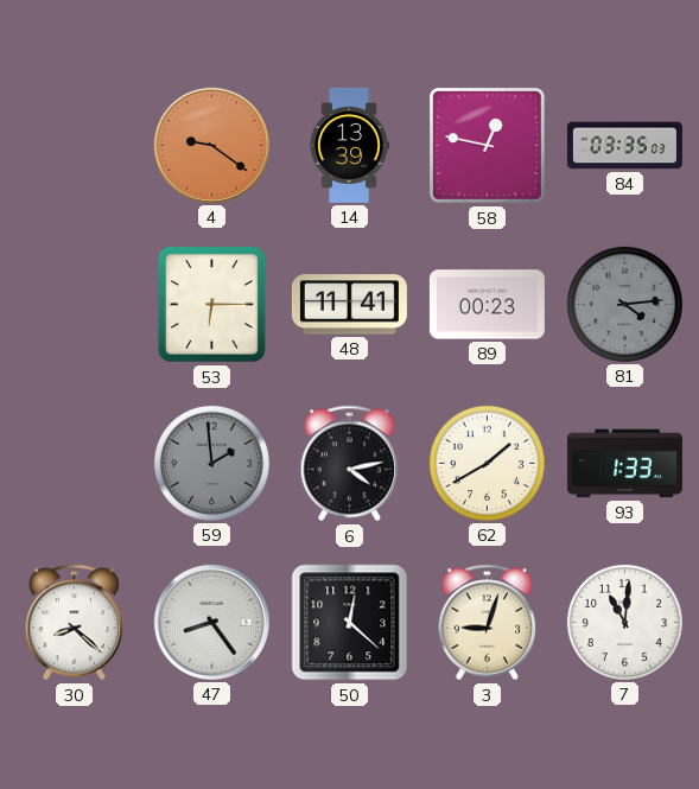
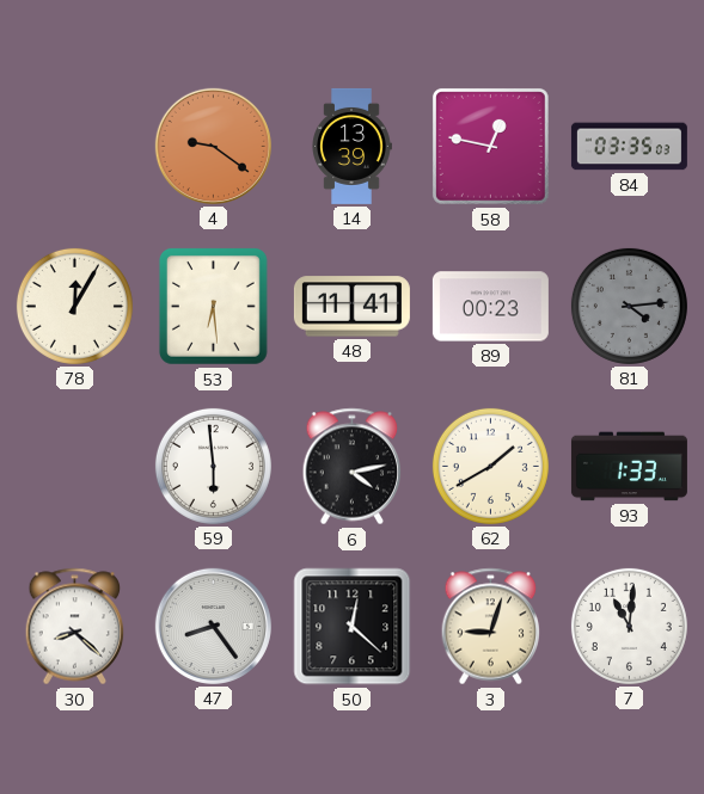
78: none -> 12:05 (74, 306)
53: 6:15 -> 6:29 (213, 306)
59: 1:59 -> 5:59 (213, 466)
59 dial: grey -> white (213, 466)
